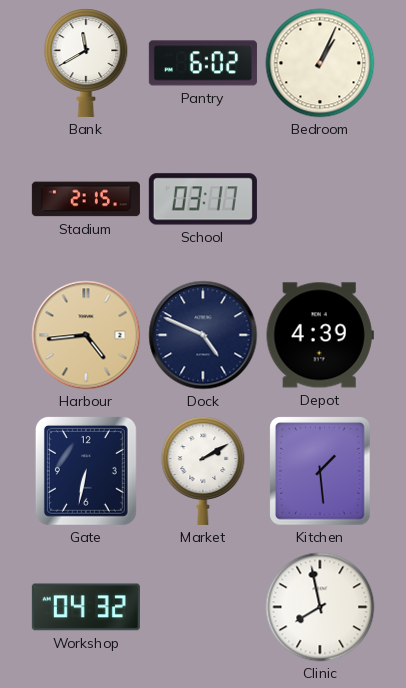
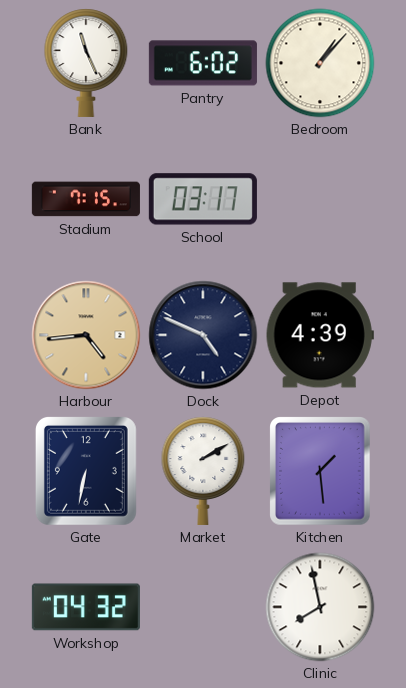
Bank: 11:40 -> 11:26 (86, 63)
Bedroom: 1:04 -> 1:07 (320, 63)
Stadium: 2:15 -> 7:15 (86, 199)
